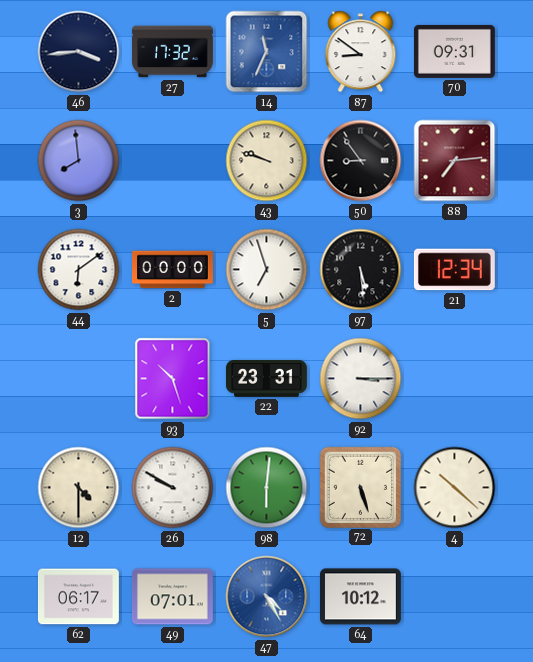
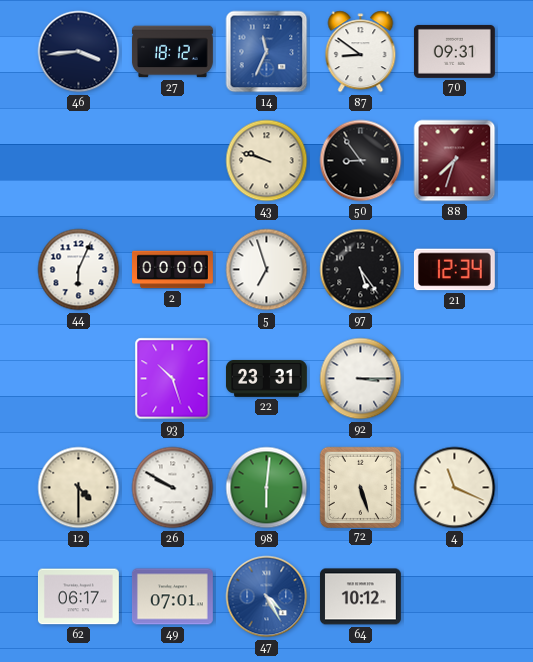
27: 17:32 -> 18:12 (172, 52)
3: 7:59 -> none (79, 161)
88: 7:14 -> 7:33 (455, 161)
44: 6:09 -> 6:04 (79, 270)
97: 5:29 -> 5:24 (361, 270)
4: 10:22 -> 11:19 (455, 488)
